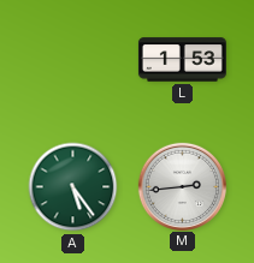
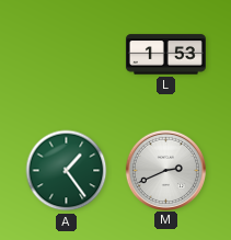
A: 5:24 -> 1:24 (67, 171)
M: 2:44 -> 2:41 (165, 170)
